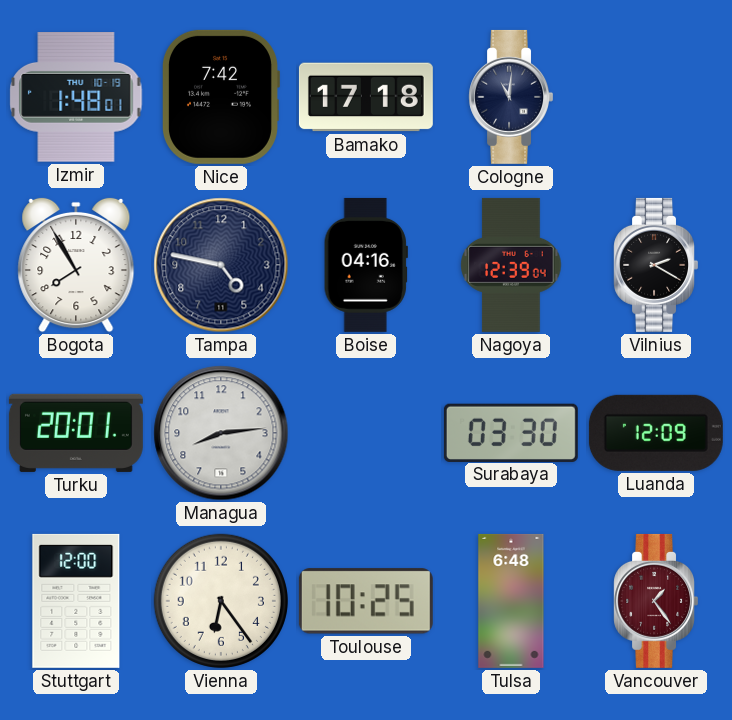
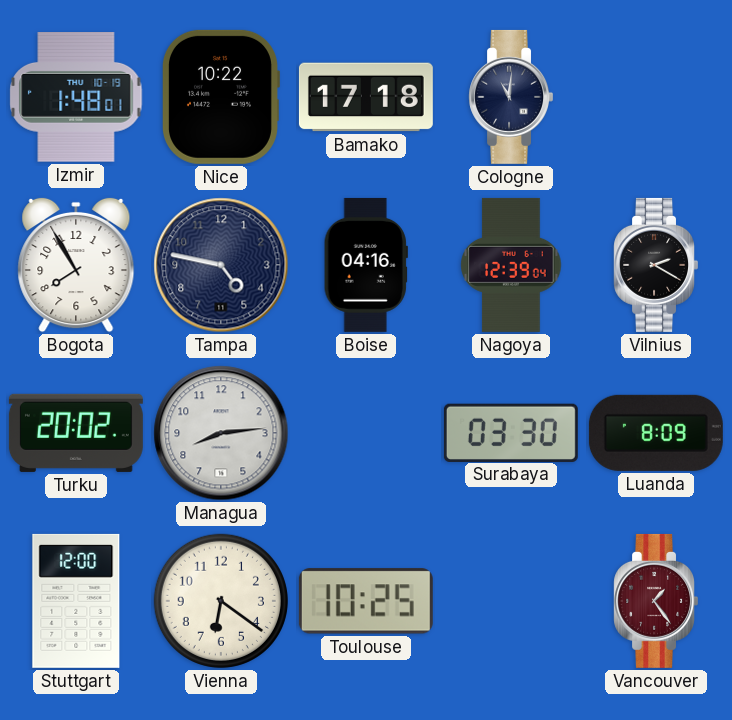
Nice: 7:42 -> 10:22 (220, 97)
Turku: 20:01 -> 20:02 (76, 433)
Luanda: 12:09 -> 8:09 (656, 433)
Vienna: 6:24 -> 6:21 (221, 601)
Tulsa: 6:48 -> none (511, 601)
